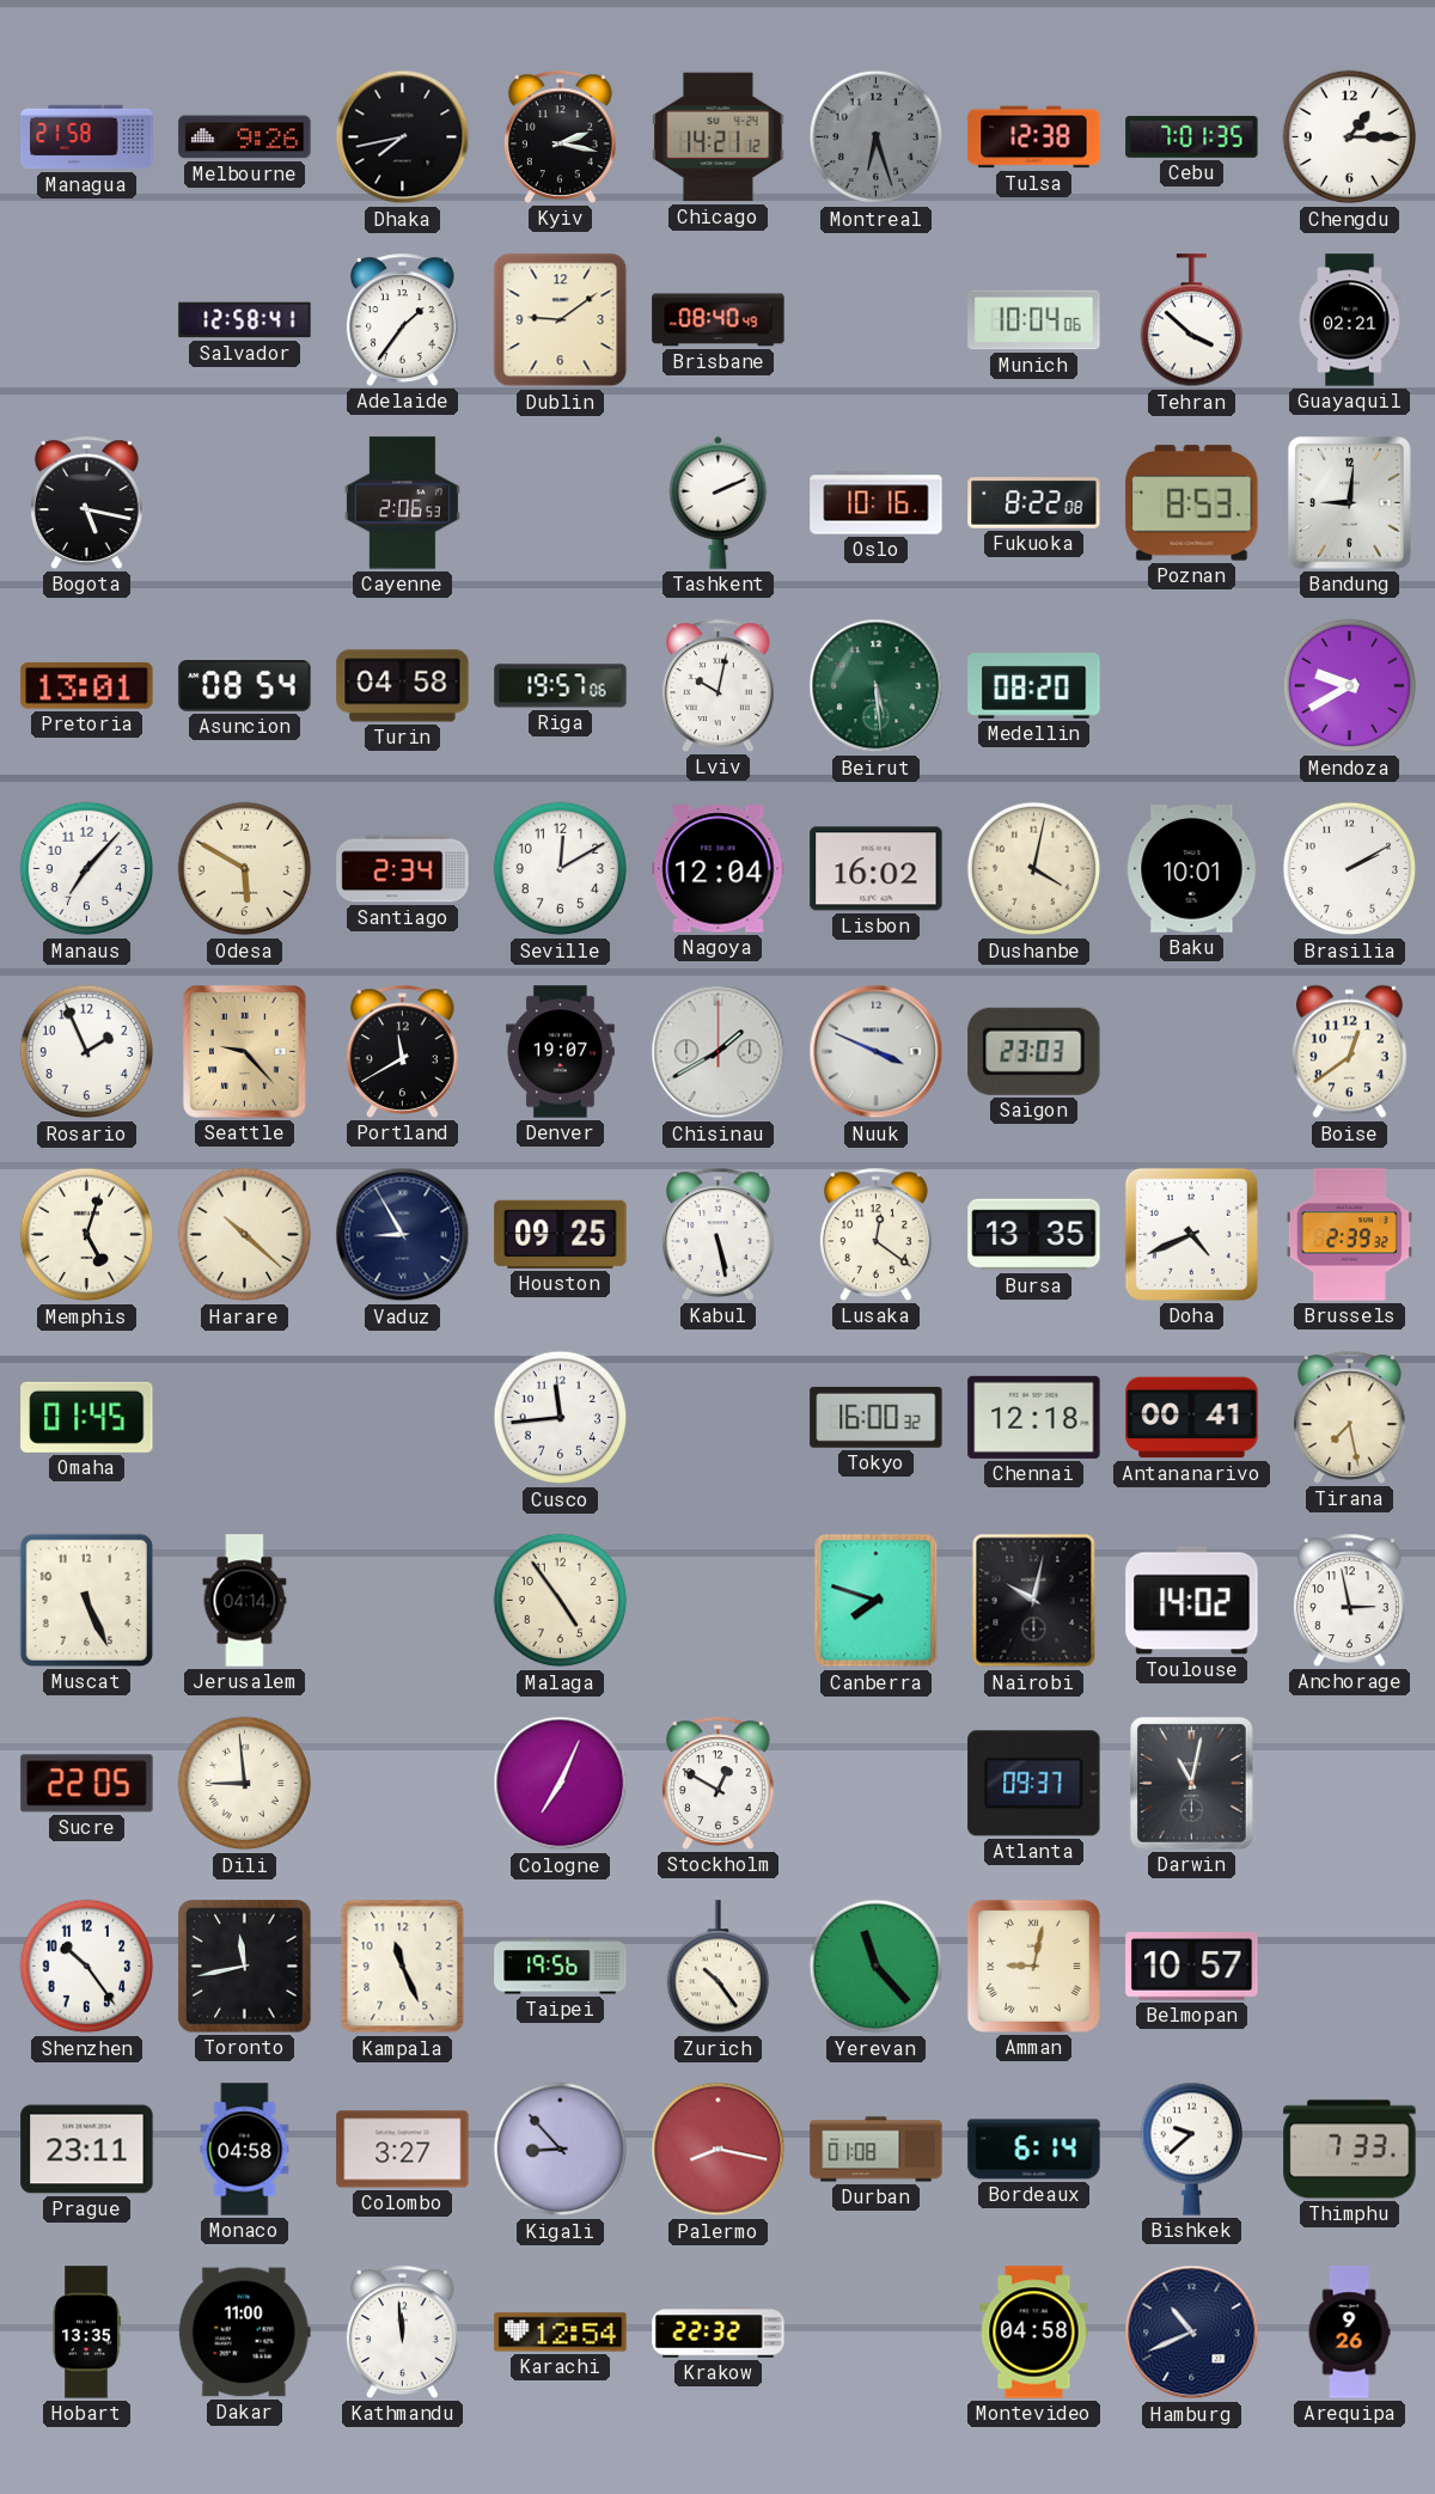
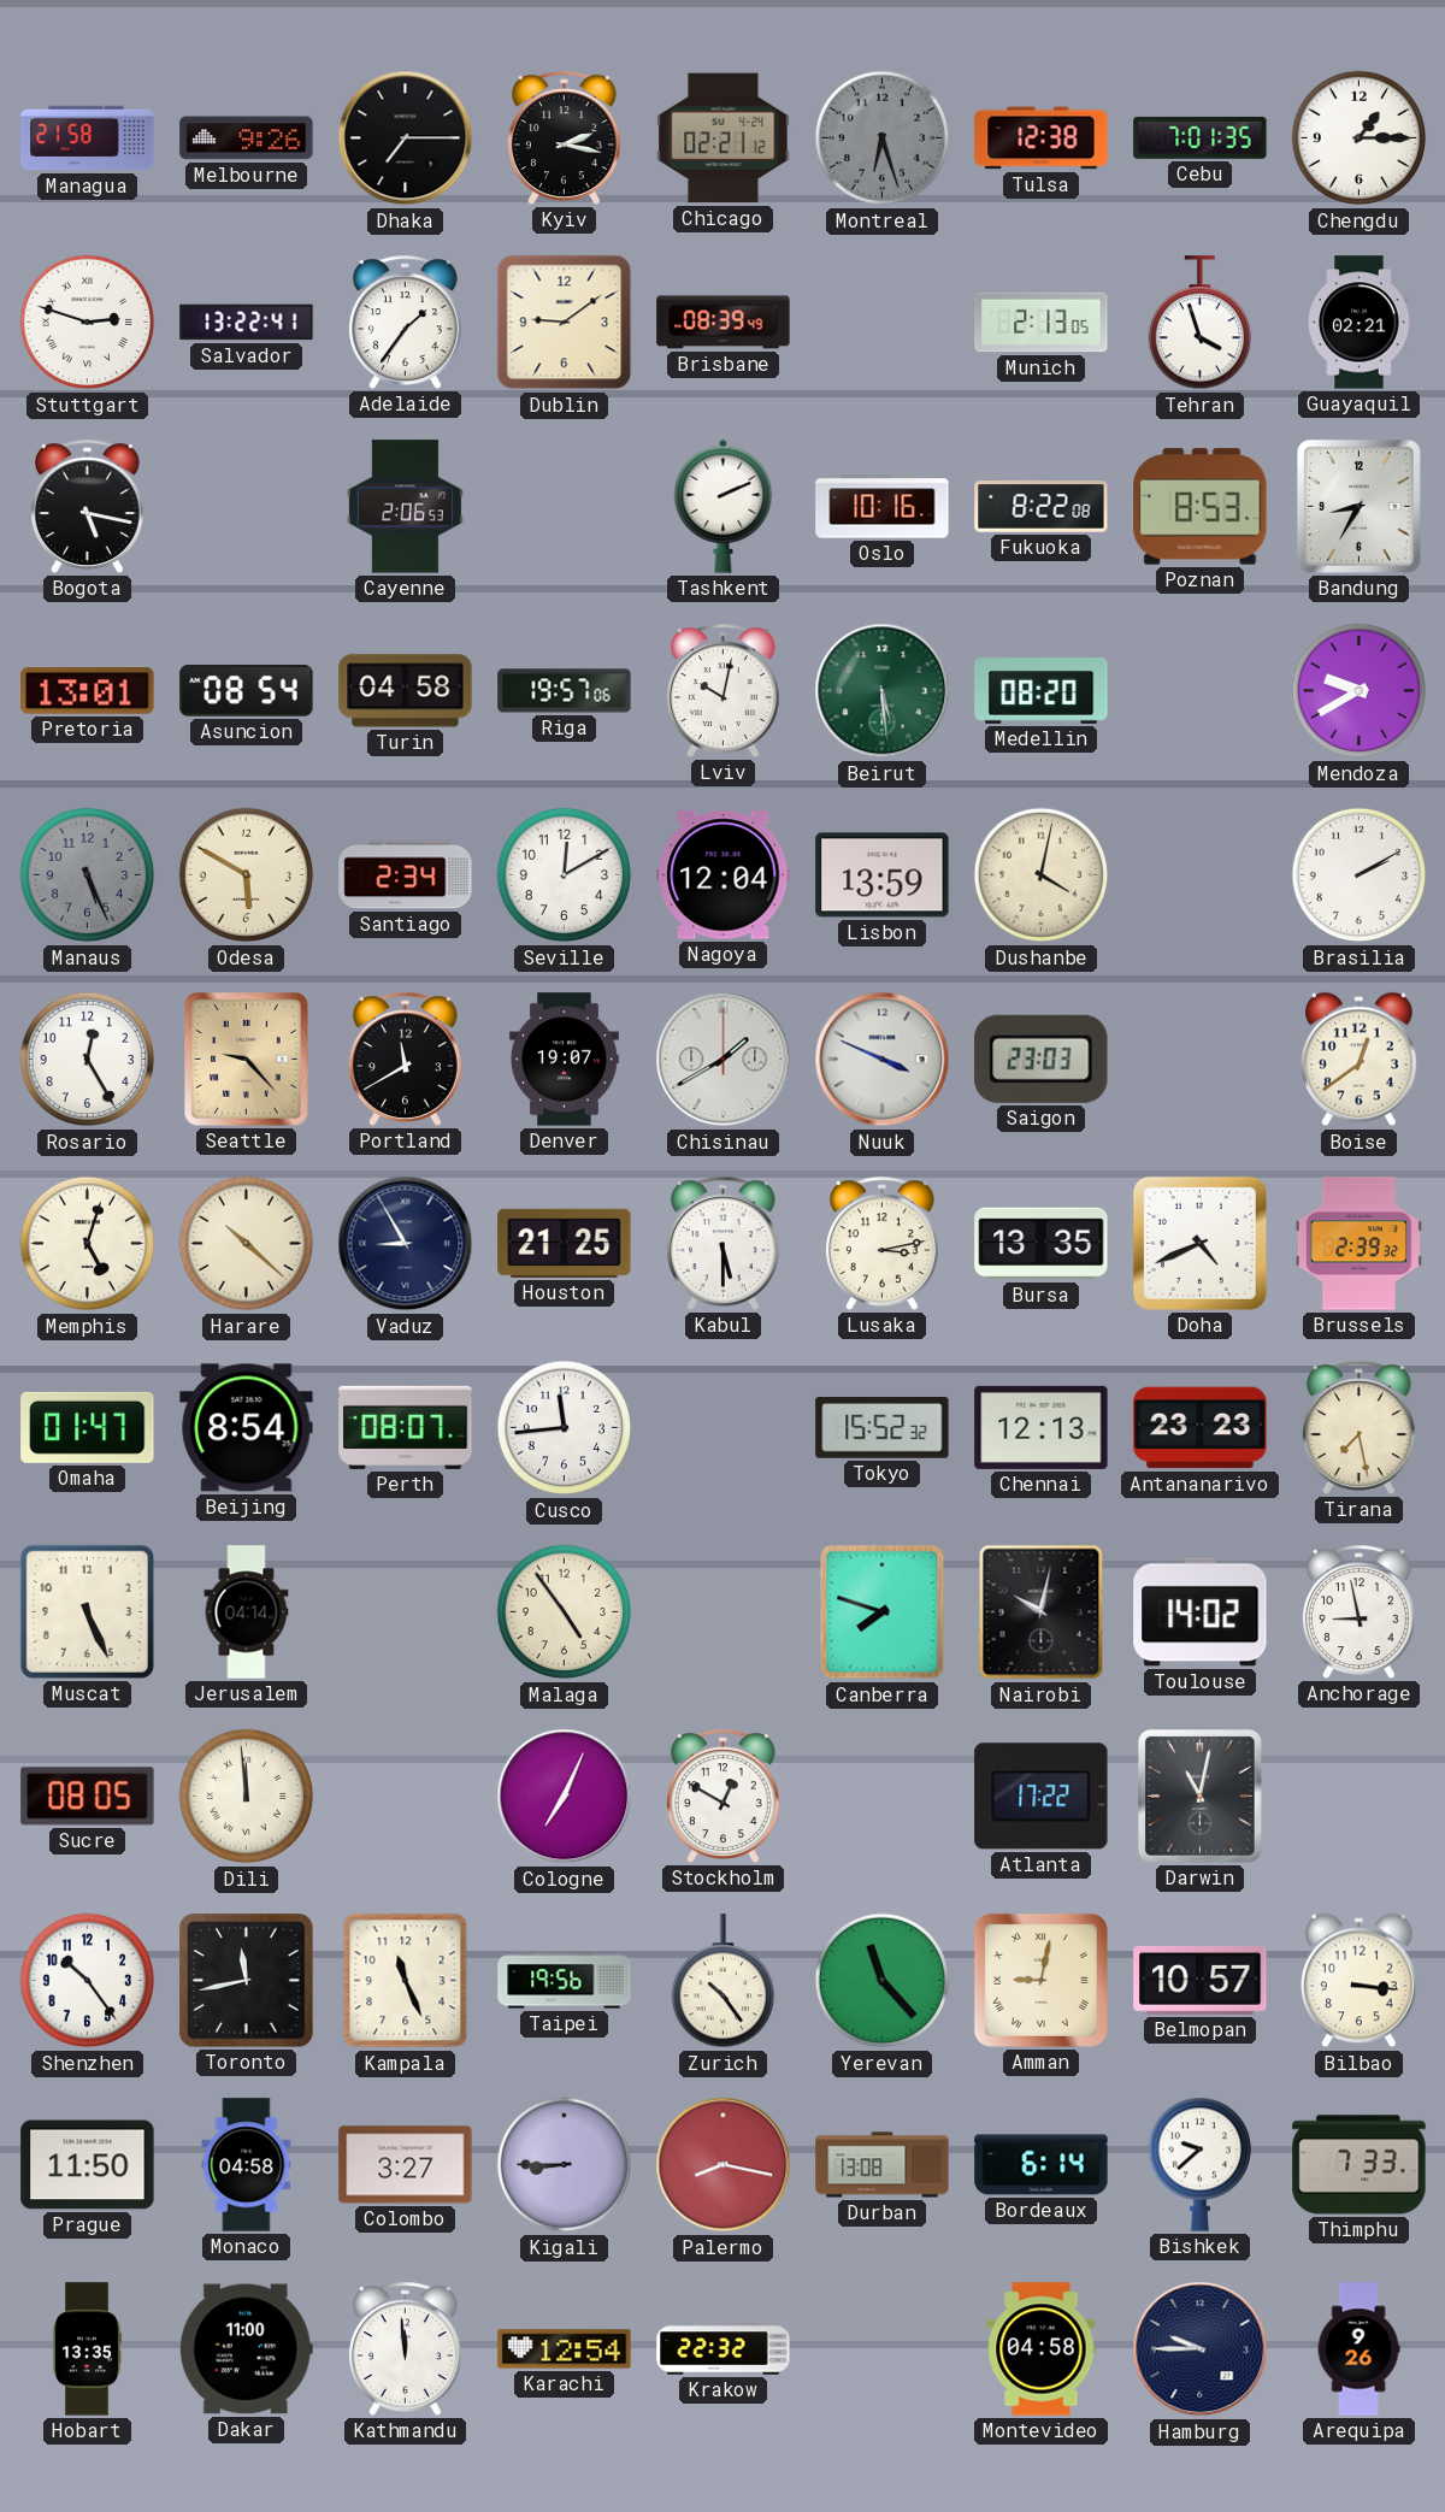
Dhaka: 7:43 -> 7:15 (406, 138)
Chicago: 14:21 -> 02:21 (724, 138)
Stuttgart: none -> 2:48 (88, 323)
Salvador: 12:58 -> 13:22 (247, 323)
Brisbane: 08:40 -> 08:39 (724, 323)
Munich: 10:04 -> 2:13 (1042, 323)
Tehran: 3:52 -> 3:57 (1199, 323)
Bandung: 9:01 -> 8:35 (1360, 507)
Manaus: 7:07 -> 5:26 (88, 875)
Manaus dial: white -> grey (88, 875)
Lisbon: 16:02 -> 13:59 (883, 875)
Baku: 10:01 -> none (1192, 869)
Rosario: 1:56 -> 12:25 (88, 1060)
Houston: 09:25 -> 21:25 (565, 1243)
Kabul: 5:28 -> 5:30 (722, 1243)
Lusaka: 12:21 -> 3:13 (881, 1243)
Omaha: 01:45 -> 01:47 (88, 1427)
Beijing: none -> 8:54 (247, 1428)
Perth: none -> 08:07 (406, 1427)
Tokyo: 16:00 -> 15:52 (883, 1427)
Chennai: 12:18 -> 12:13 (1042, 1427)
Antananarivo: 00:41 -> 23:23 (1201, 1428)
Anchorage: 2:58 -> 8:58 (1358, 1611)
Sucre: 22:05 -> 08:05 (88, 1797)
Dili: 8:59 -> 11:59 (247, 1797)
Atlanta: 09:37 -> 17:22 (1042, 1797)
Bilbao: none -> 3:16 (1358, 1981)
Prague: 23:11 -> 11:50 (88, 2165)
Kigali: 8:53 -> 8:45 (565, 2165)
Durban: 01:08 -> 13:08 (883, 2165)
Hamburg: 10:41 -> 9:45 (1201, 2349)
